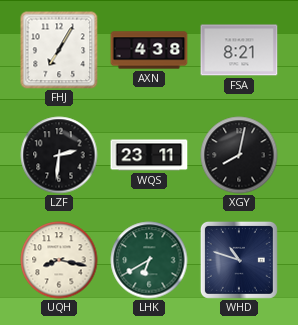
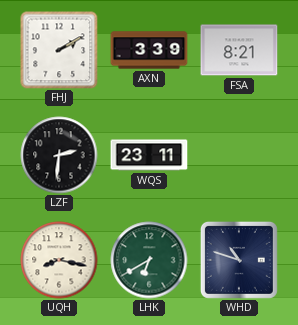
FHJ: 7:05 -> 2:10 (59, 50)
AXN: 4:38 -> 3:39 (149, 50)
XGY: 8:02 -> none (239, 155)
